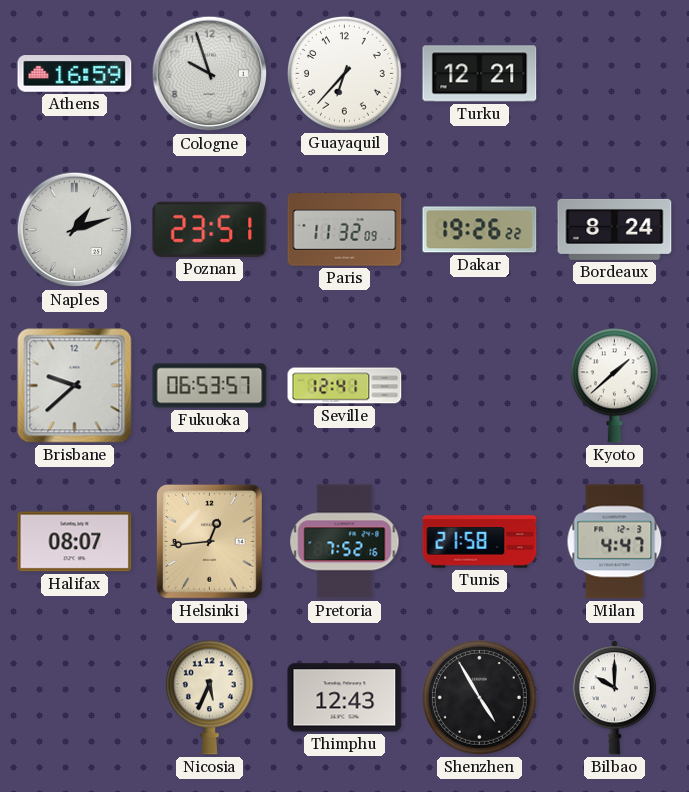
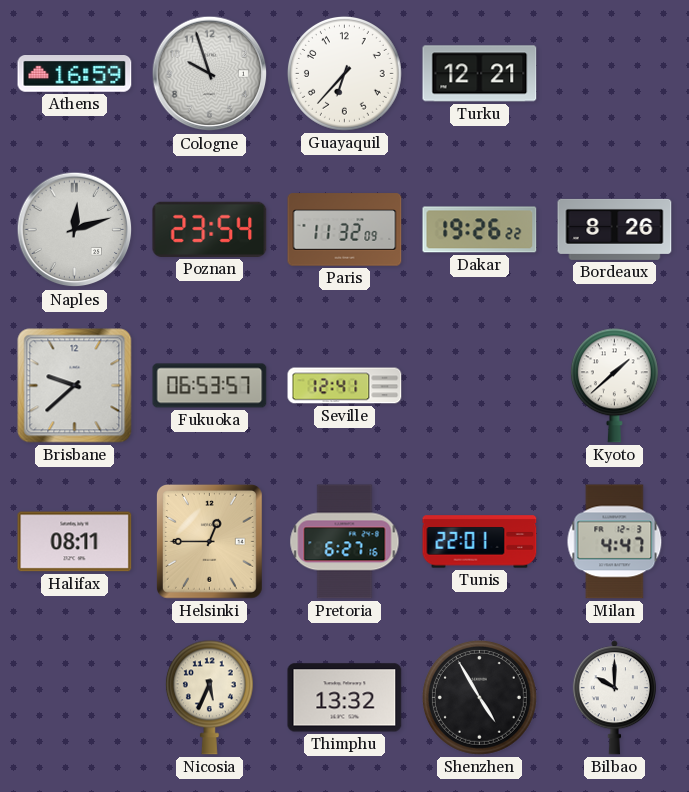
Naples: 1:12 -> 12:12 (75, 230)
Poznan: 23:51 -> 23:54 (210, 229)
Bordeaux: 8:24 -> 8:26 (615, 229)
Halifax: 08:07 -> 08:11 (75, 542)
Helsinki: 12:44 -> 12:45 (209, 541)
Pretoria: 7:52 -> 6:27 (345, 542)
Tunis: 21:58 -> 22:01 (480, 542)
Thimphu: 12:43 -> 13:32 (345, 698)
